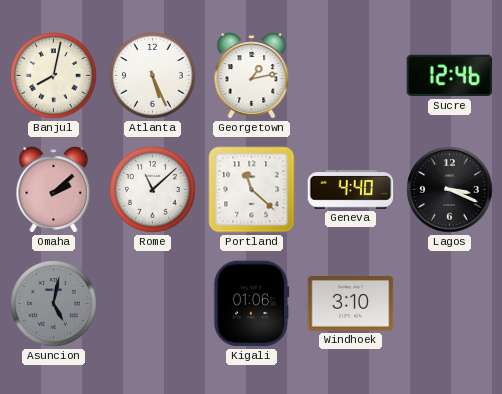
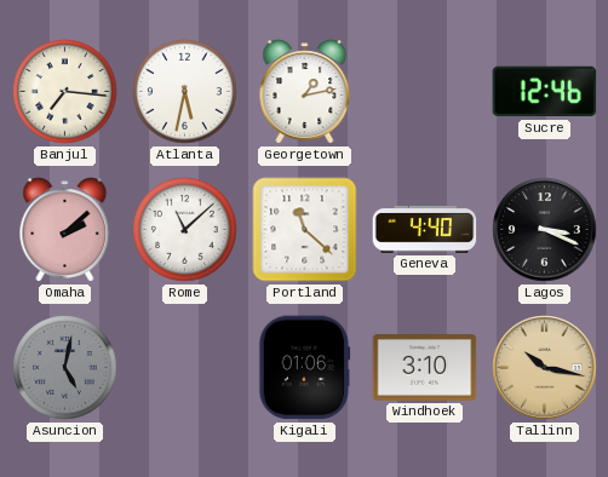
Banjul: 8:02 -> 7:16 (65, 92)
Atlanta: 5:26 -> 5:32 (185, 92)
Tallinn: none -> 10:17 (545, 368)
